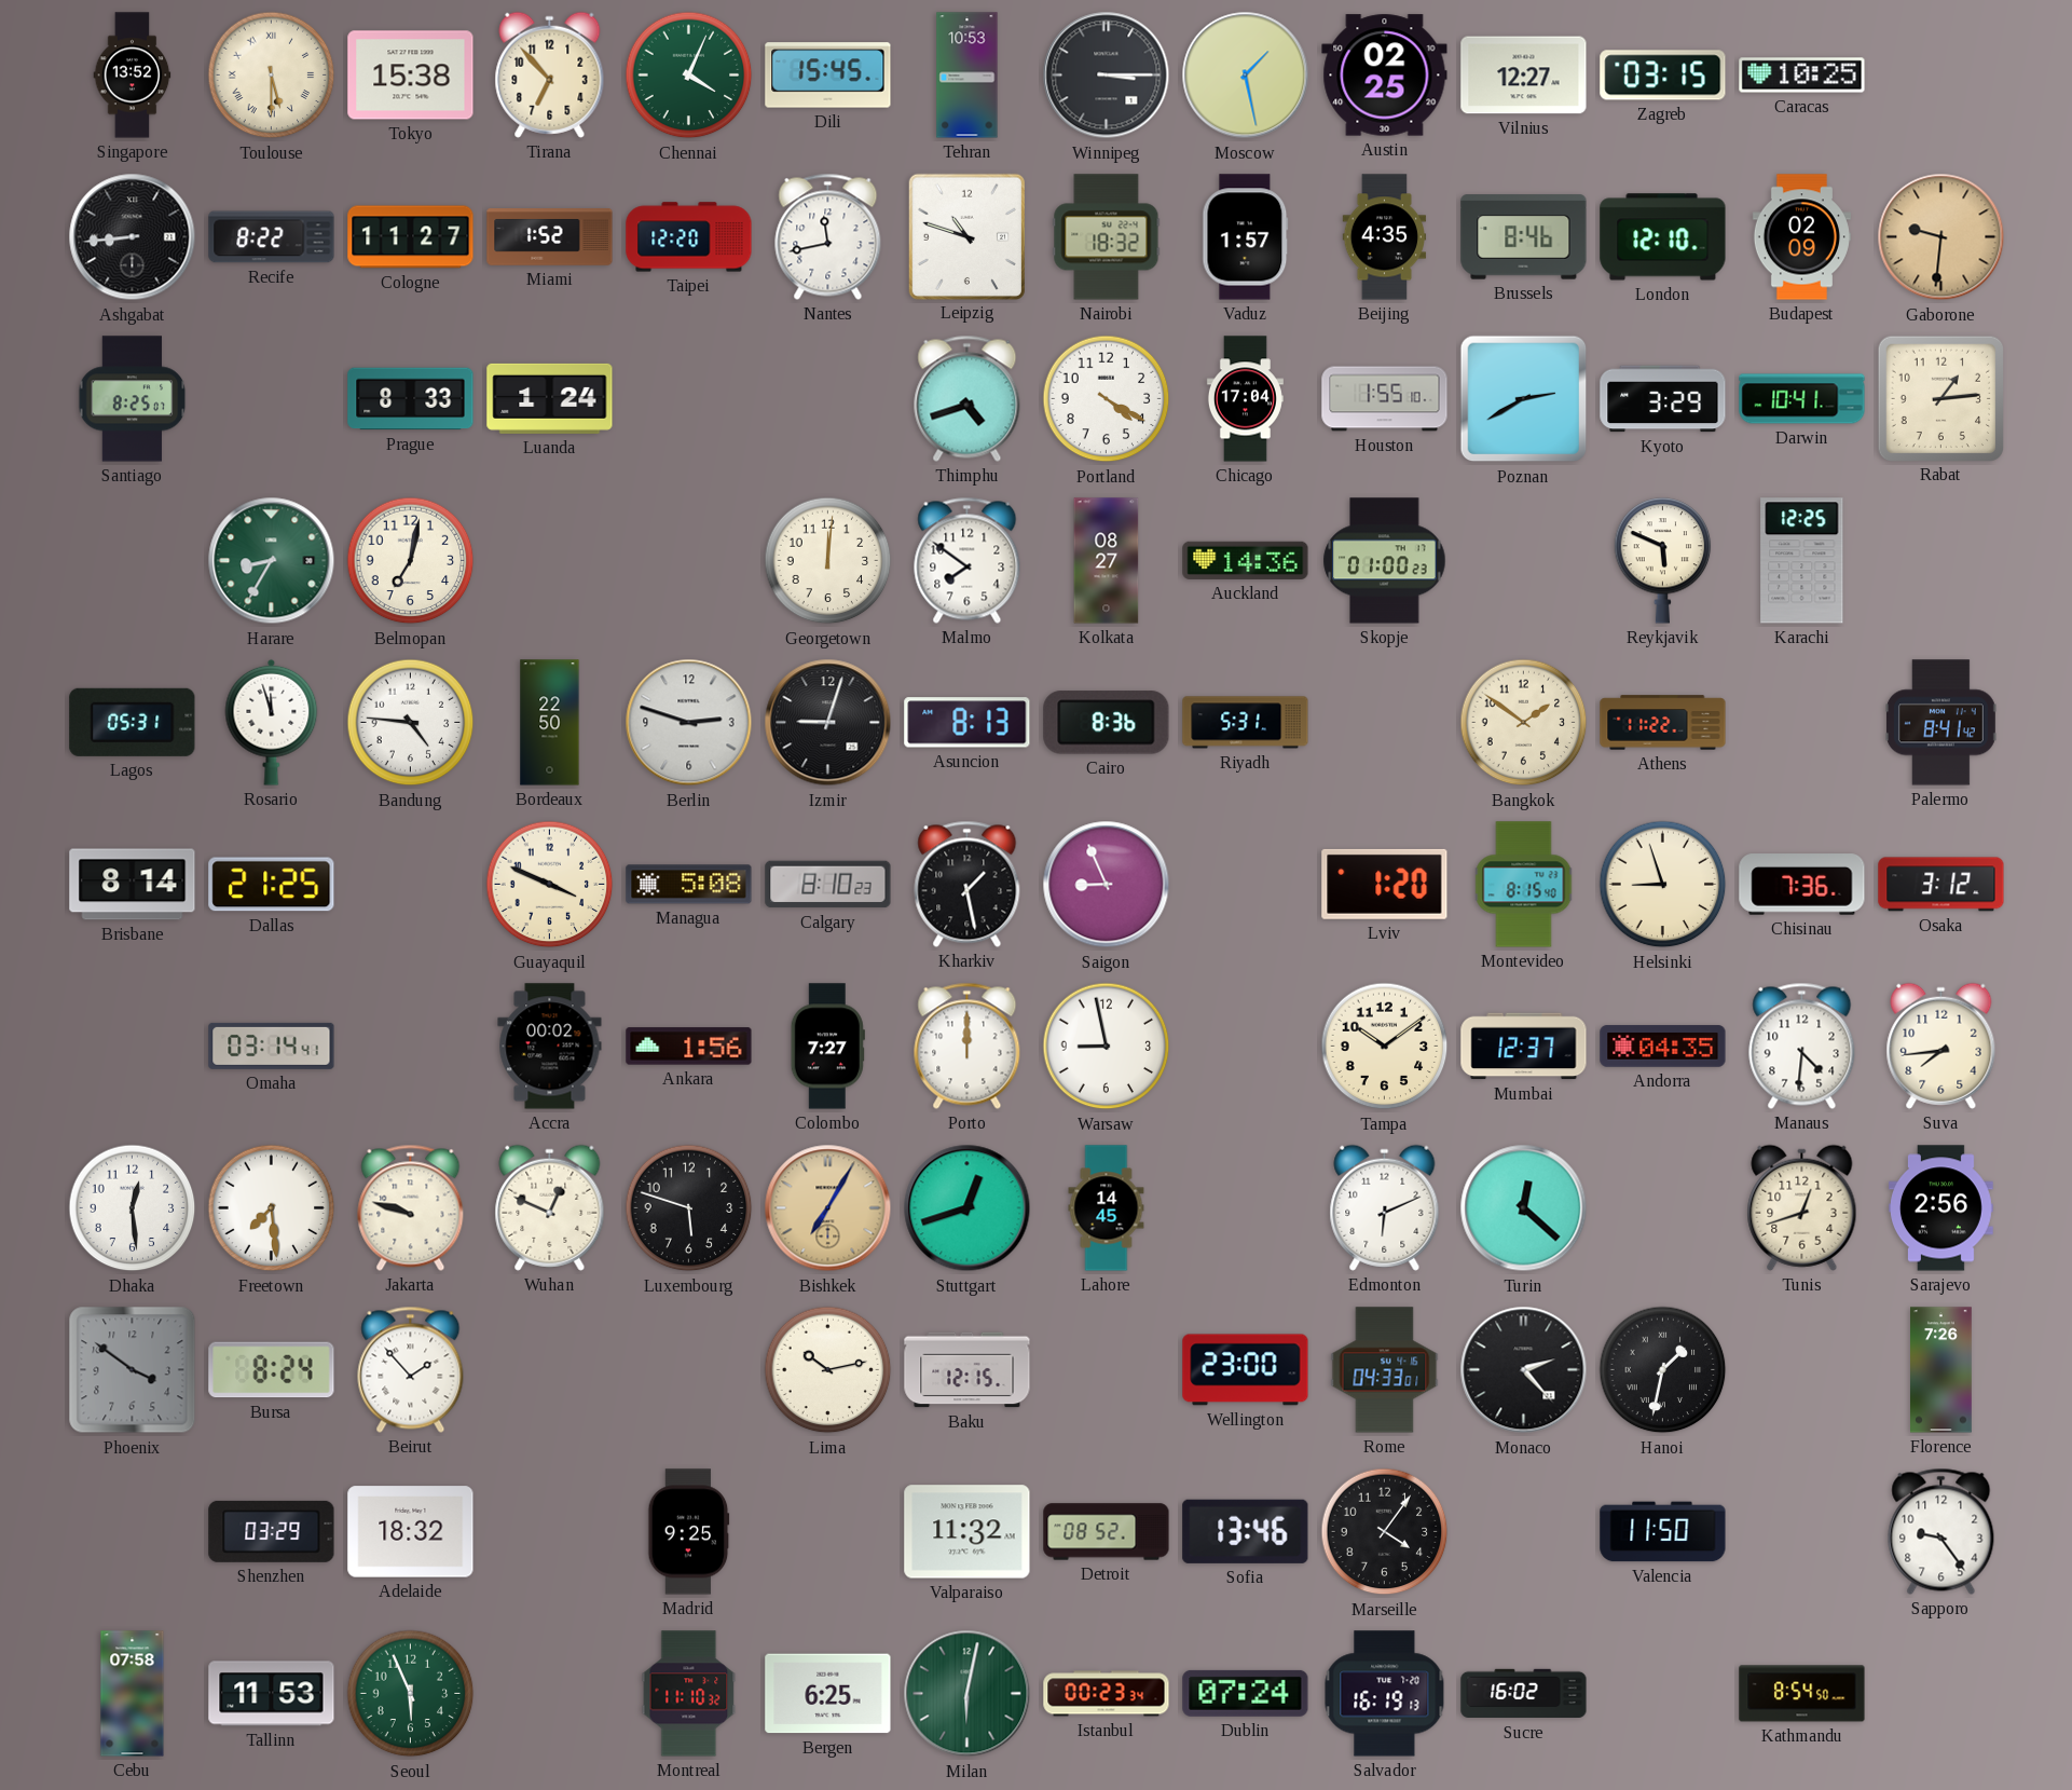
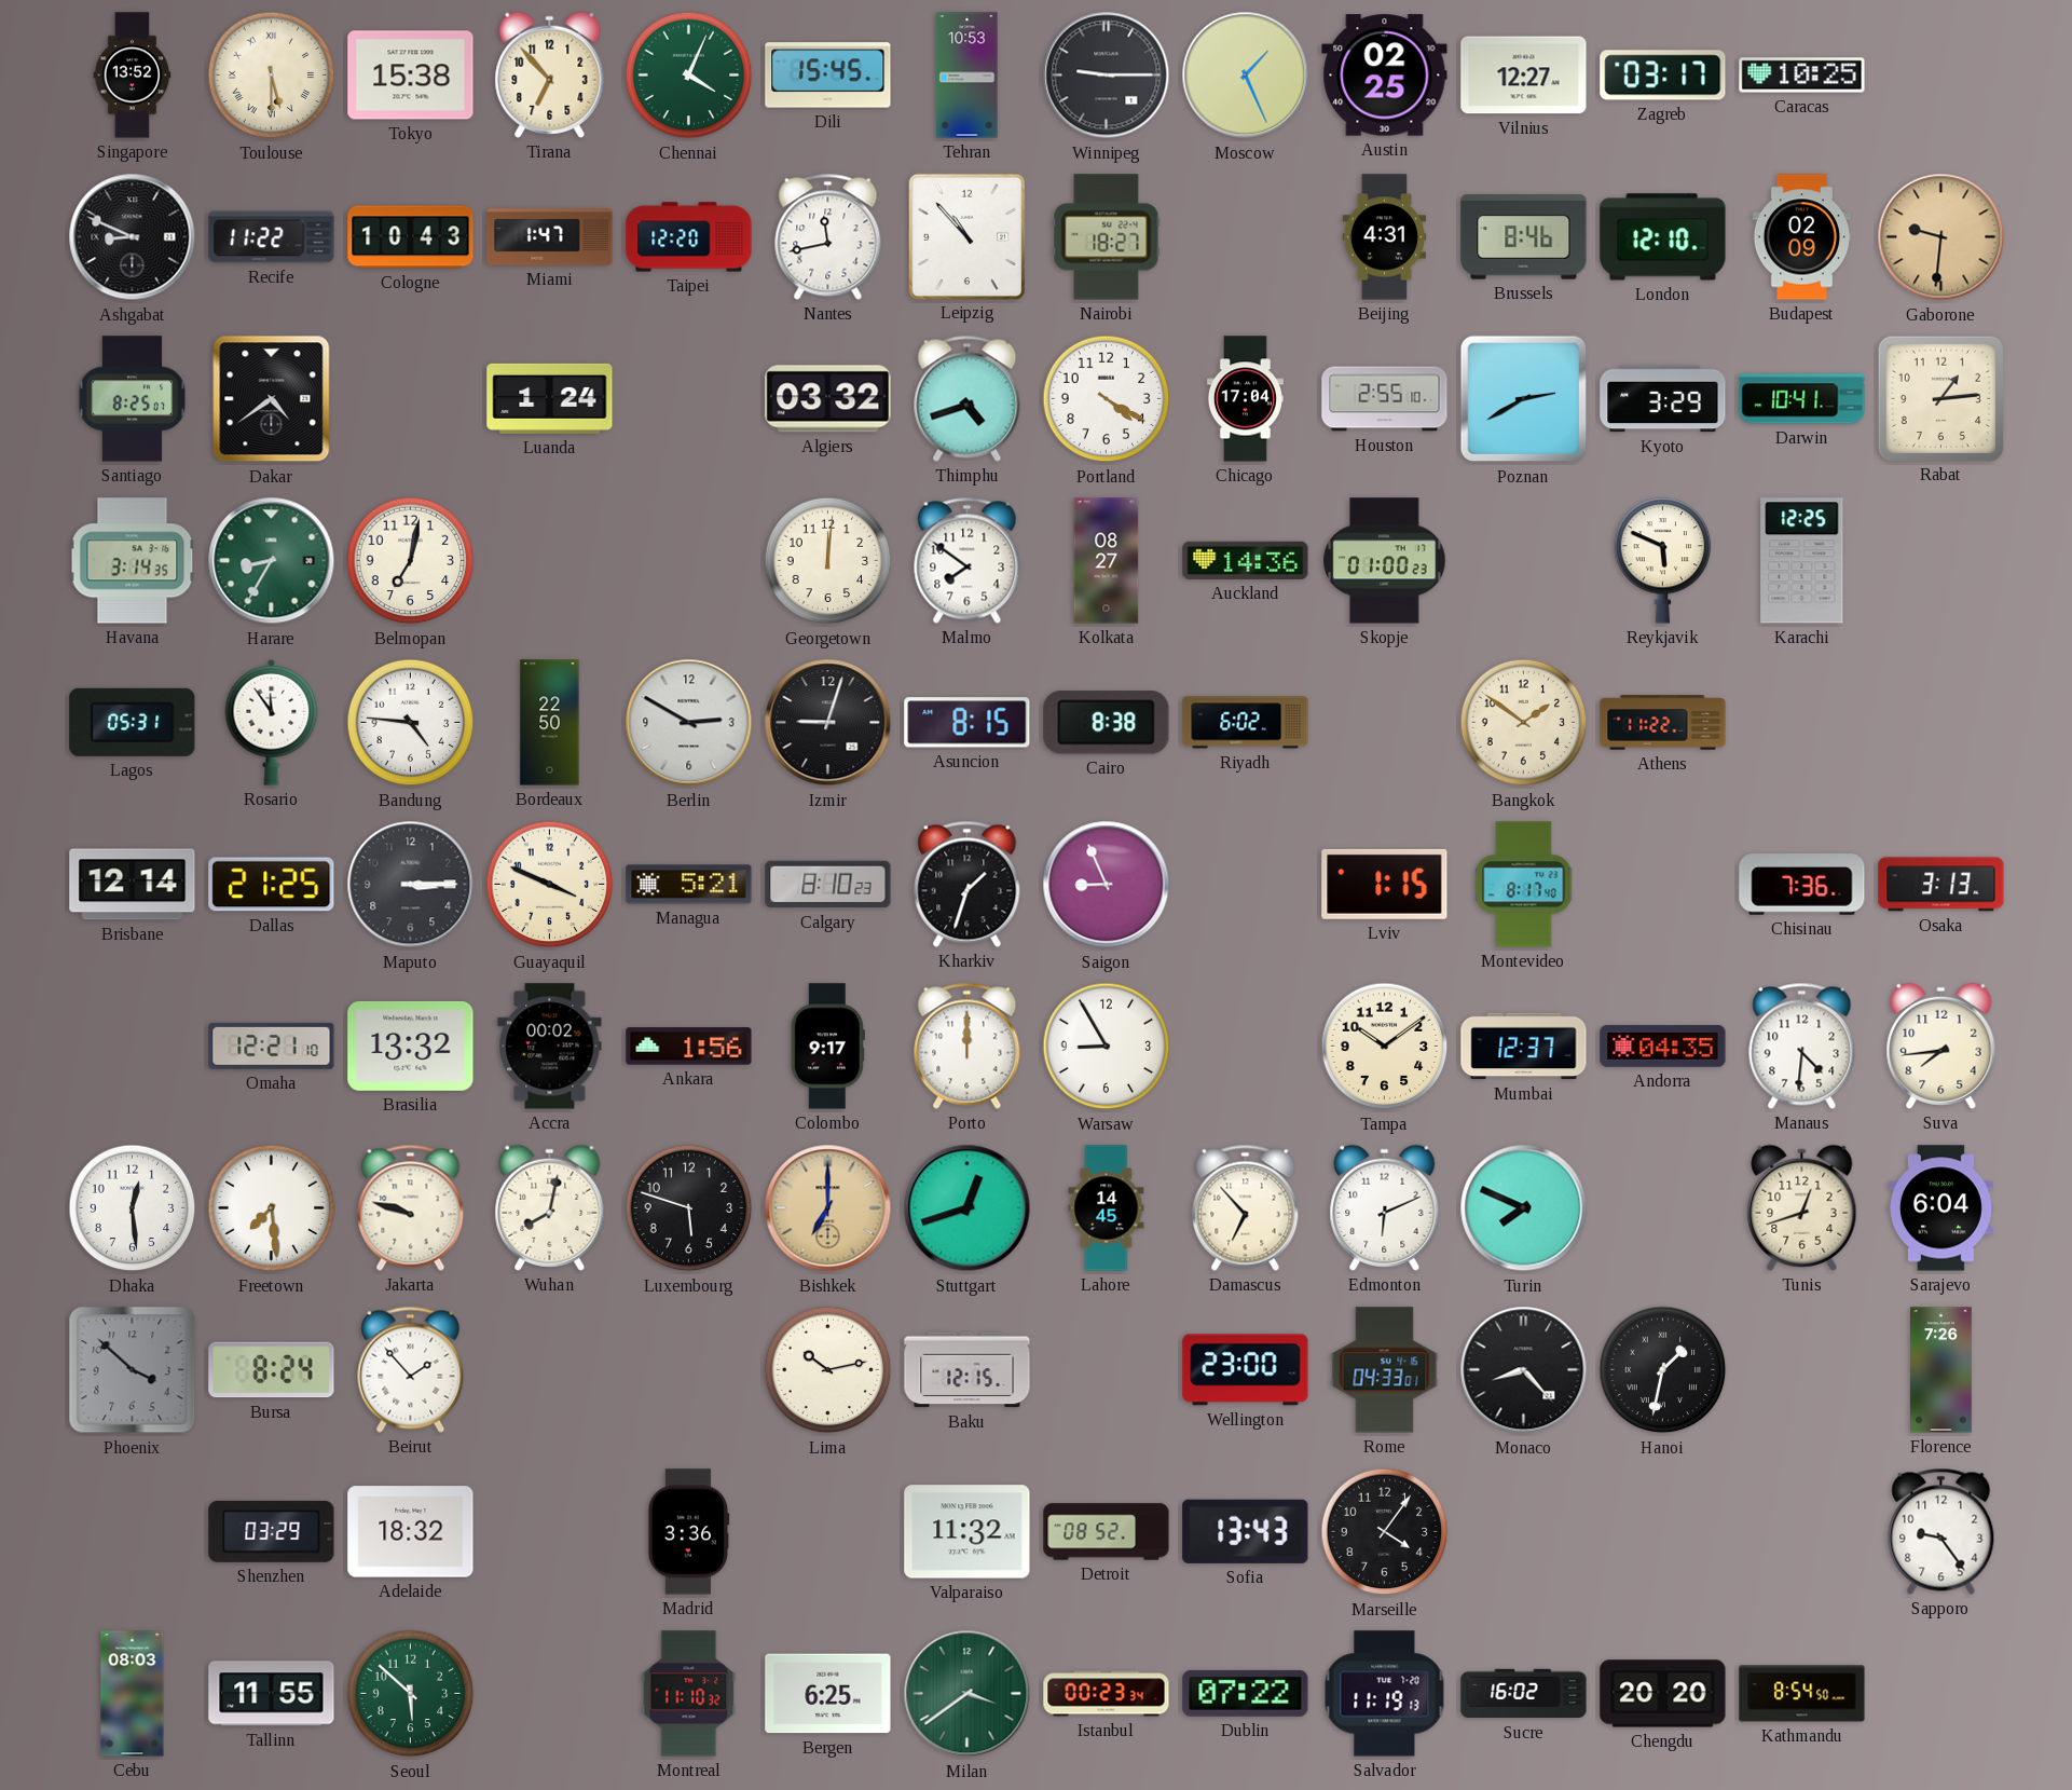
Winnipeg: 3:15 -> 9:15 (1107, 76)
Moscow: 1:28 -> 1:26 (1246, 76)
Zagreb: 03:15 -> 03:17 (1663, 76)
Ashgabat: 8:44 -> 8:49 (133, 237)
Recife: 8:22 -> 11:22 (272, 237)
Cologne: 11:27 -> 10:43 (411, 237)
Miami: 1:52 -> 1:47 (550, 237)
Leipzig: 10:48 -> 10:53 (966, 236)
Nairobi: 18:32 -> 18:27 (1107, 237)
Vaduz: 1:57 -> none (1246, 237)
Beijing: 4:35 -> 4:31 (1385, 237)
Dakar: none -> 4:39 (272, 399)
Prague: 8:33 -> none (411, 399)
Algiers: none -> 03:32 (828, 399)
Houston: 1:55 -> 2:55 (1385, 399)
Havana: none -> 3:14 (133, 561)
Rosario: 11:57 -> 11:54 (272, 722)
Berlin: 2:48 -> 2:50 (689, 723)
Asuncion: 8:13 -> 8:15 (968, 723)
Cairo: 8:36 -> 8:38 (1107, 723)
Riyadh: 5:31 -> 6:02 (1246, 723)
Palermo: 8:41 -> none (1940, 723)
Brisbane: 8:14 -> 12:14 (133, 885)
Maputo: none -> 3:15 (411, 885)
Managua: 5:08 -> 5:21 (689, 885)
Kharkiv: 1:28 -> 1:33 (968, 884)
Lviv: 1:20 -> 1:15 (1385, 884)
Montevideo: 8:15 -> 8:17 (1524, 885)
Helsinki: 8:57 -> none (1663, 885)
Osaka: 3:12 -> 3:13 (1941, 885)
Omaha: 03:14 -> 12:21 (272, 1046)
Brasilia: none -> 13:32 (411, 1046)
Colombo: 7:27 -> 9:17 (827, 1047)
Warsaw: 8:58 -> 8:55 (1107, 1047)
Wuhan: 12:49 -> 8:02 (550, 1207)
Bishkek: 7:05 -> 7:00 (828, 1208)
Damascus: none -> 6:53 (1246, 1207)
Turin: 12:22 -> 7:49 (1524, 1208)
Sarajevo: 2:56 -> 6:04 (1941, 1208)
Phoenix: 3:51 -> 3:52 (133, 1370)
Monaco: 2:23 -> 8:23 (1524, 1370)
Madrid: 9:25 -> 3:36 (689, 1532)
Sofia: 13:46 -> 13:43 (1246, 1531)
Valencia: 11:50 -> none (1663, 1532)
Cebu: 07:58 -> 08:03 (133, 1694)
Tallinn: 11:53 -> 11:55 (272, 1694)
Seoul: 5:56 -> 5:52 (411, 1694)
Milan: 6:02 -> 3:39 (968, 1694)
Dublin: 07:24 -> 07:22 (1246, 1693)
Salvador: 16:19 -> 11:19 (1385, 1694)
Chengdu: none -> 20:20 (1663, 1694)
